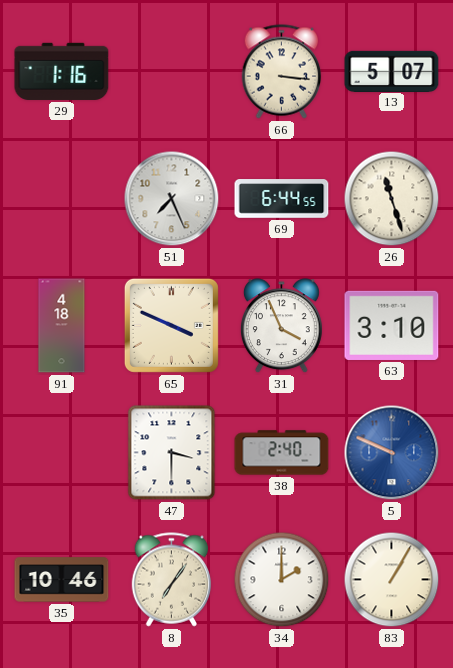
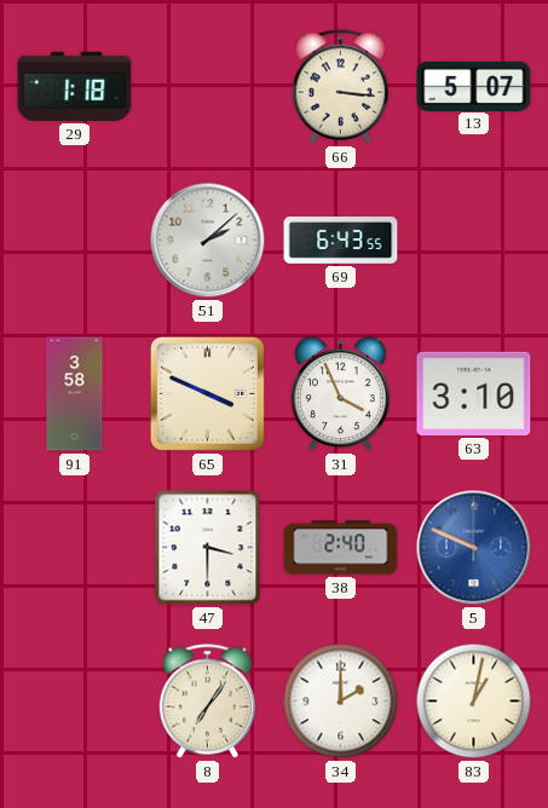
29: 1:16 -> 1:18 (75, 86)
51: 7:26 -> 2:08 (208, 241)
69: 6:44 -> 6:43 (341, 241)
26: 11:27 -> none (392, 199)
91: 4:18 -> 3:58 (75, 394)
35: 10:46 -> none (62, 580)
83: 1:05 -> 1:02 (474, 702)
